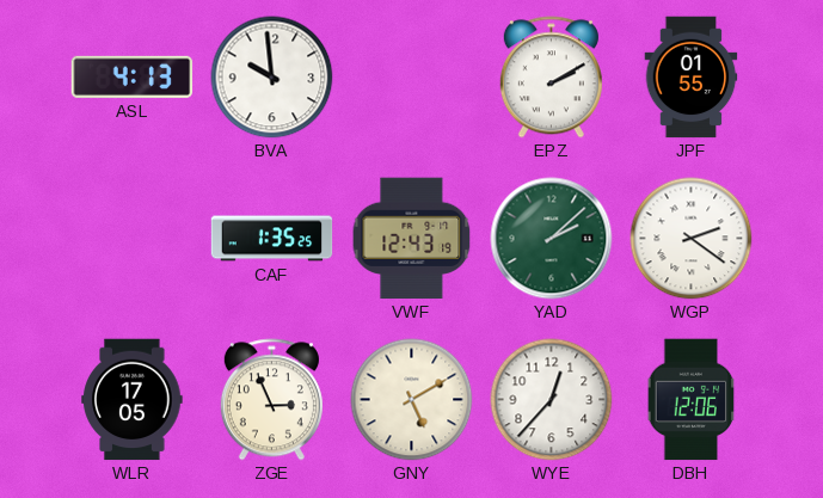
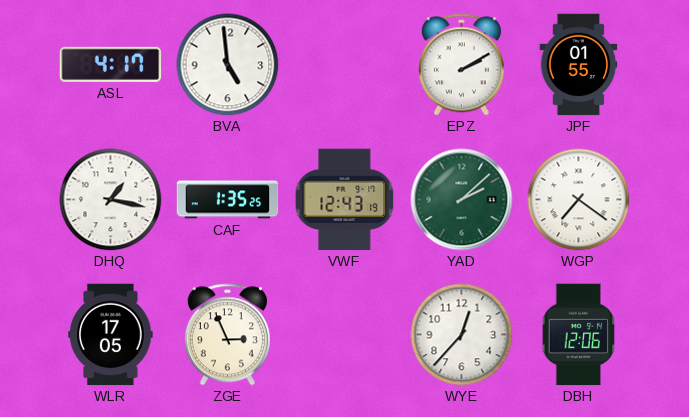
ASL: 4:13 -> 4:17 (111, 64)
BVA: 9:59 -> 4:59 (228, 65)
DHQ: none -> 1:17 (111, 200)
WGP: 2:21 -> 7:21 (579, 200)
GNY: 5:10 -> none (412, 400)
